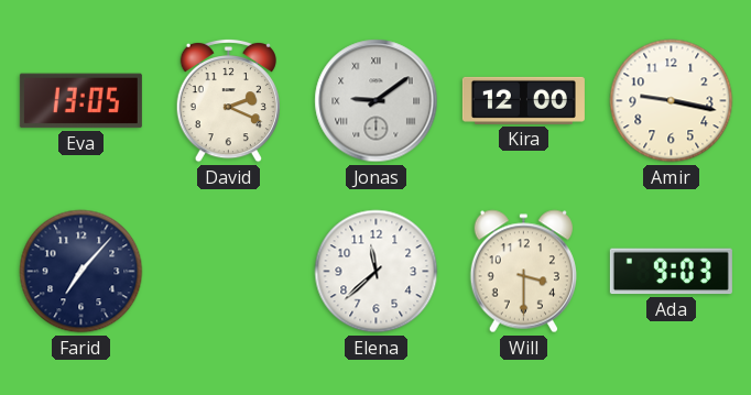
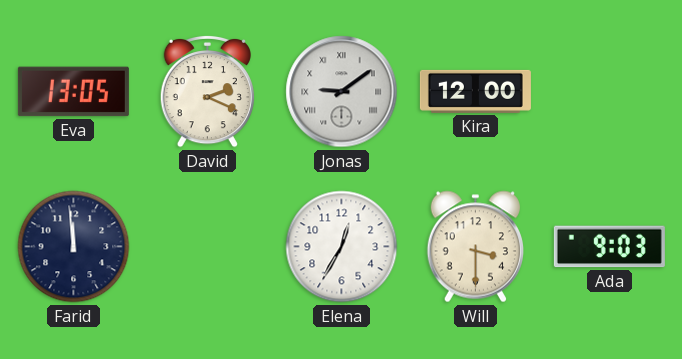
Amir: 9:17 -> none (672, 101)
Farid: 7:07 -> 11:59 (74, 247)
Elena: 11:38 -> 12:35 (342, 247)
